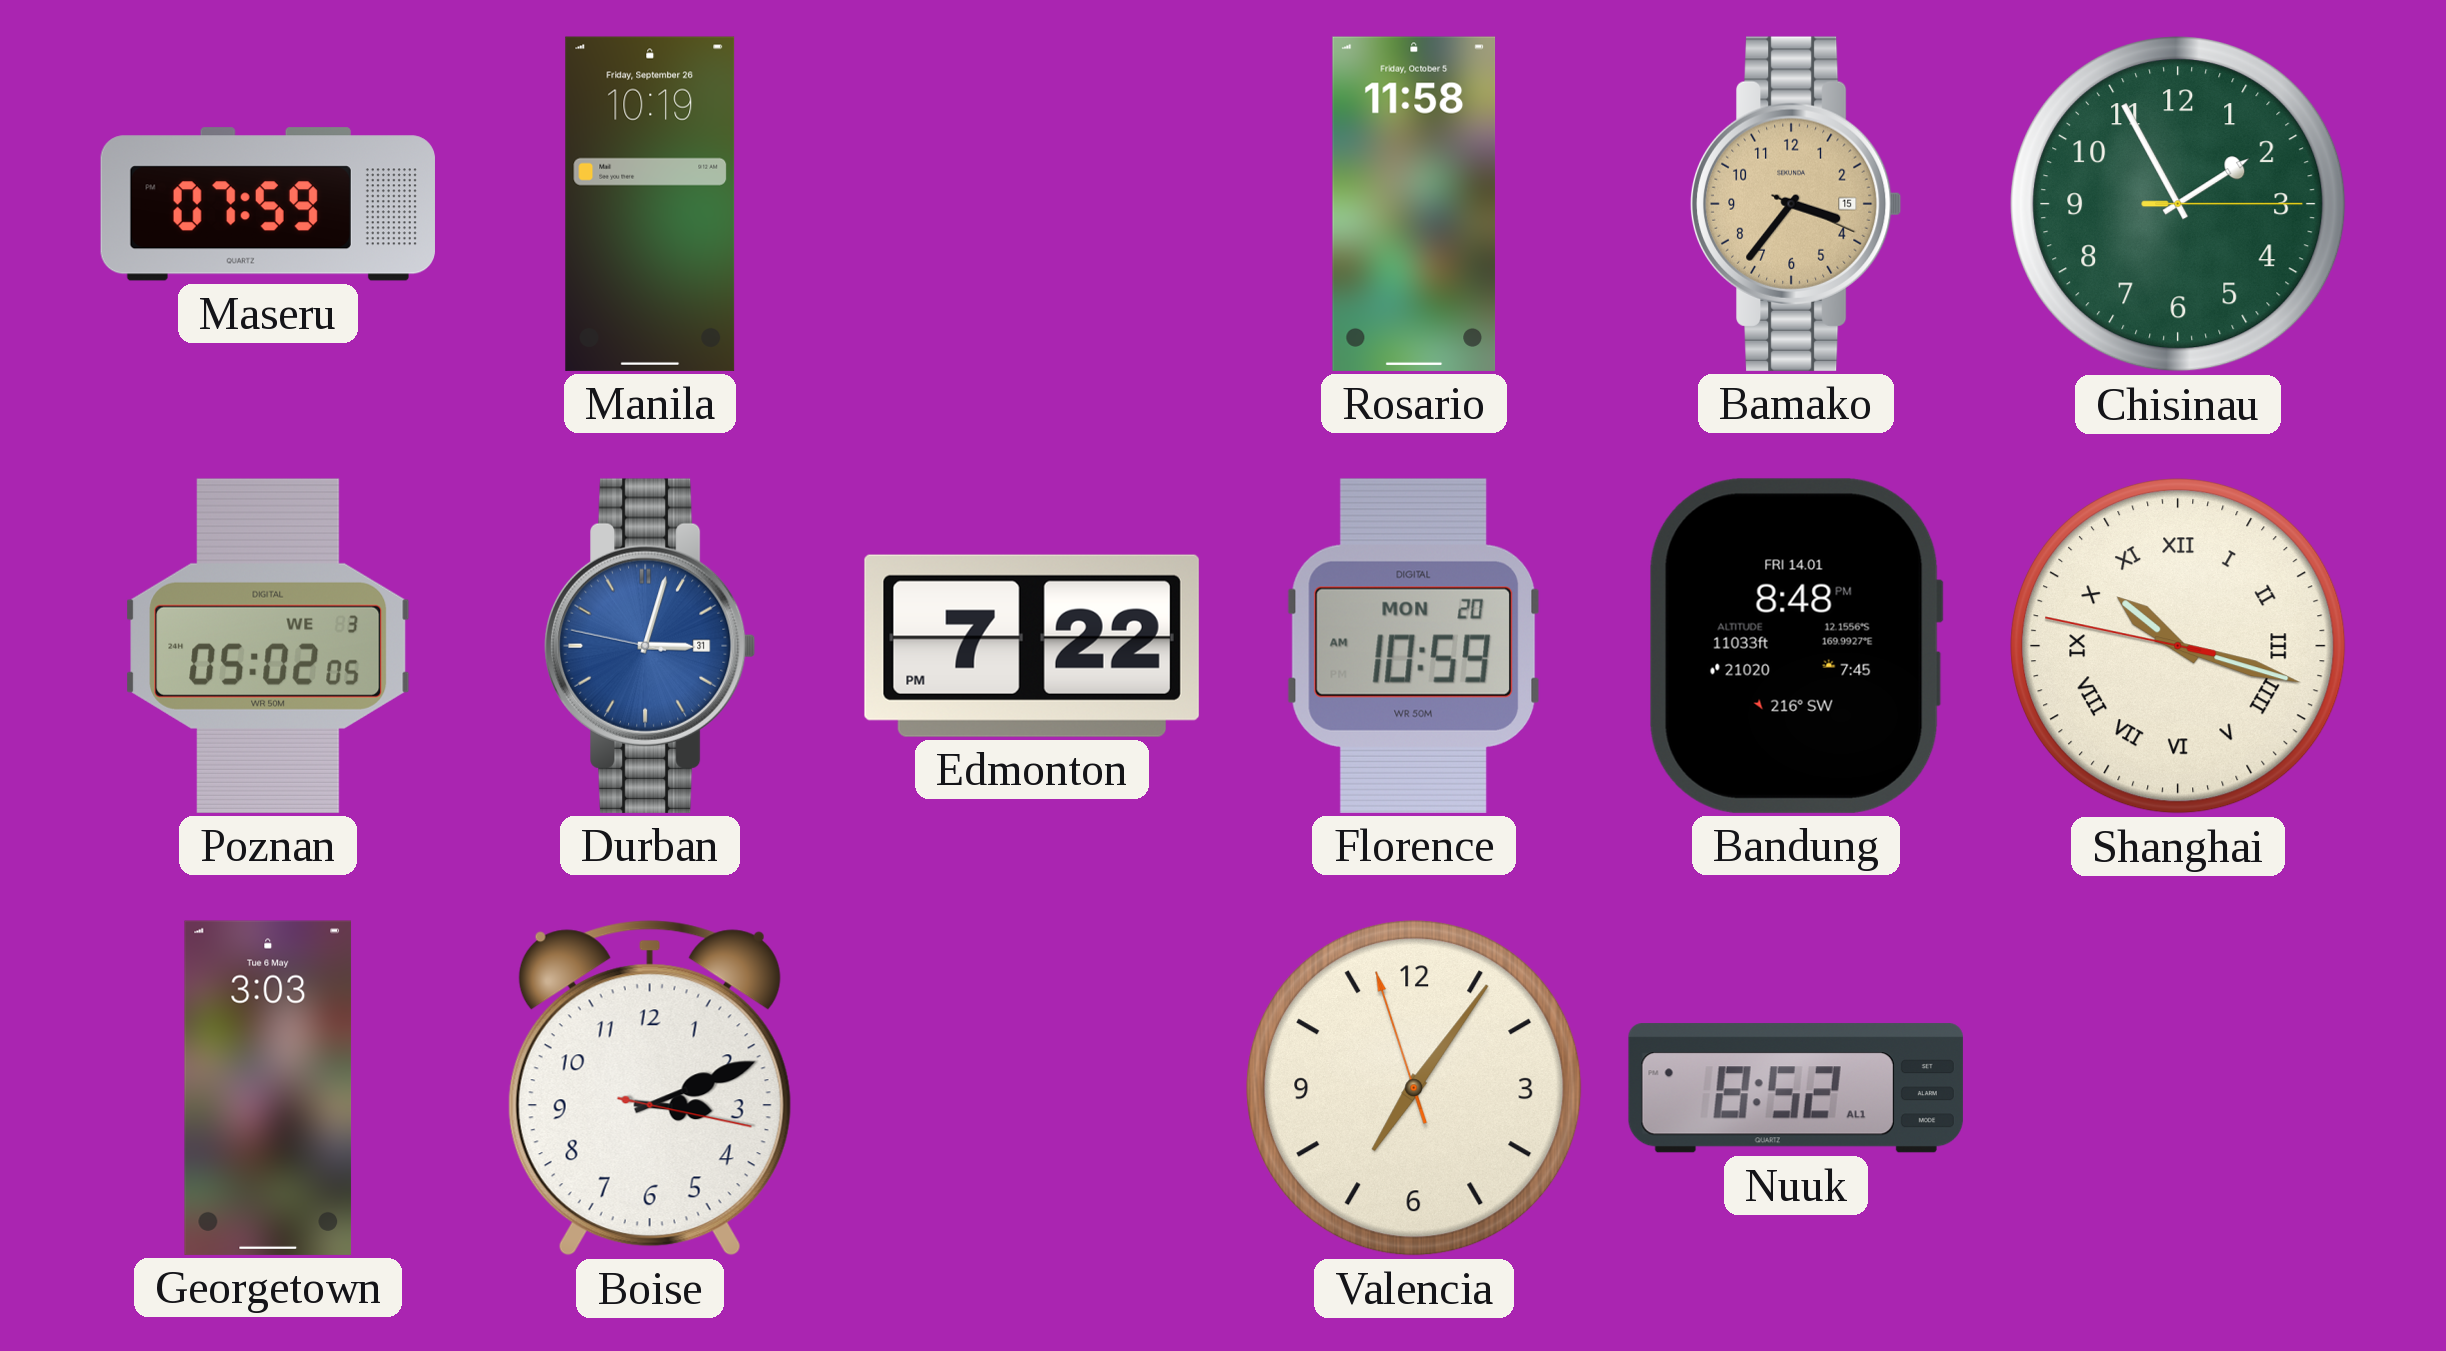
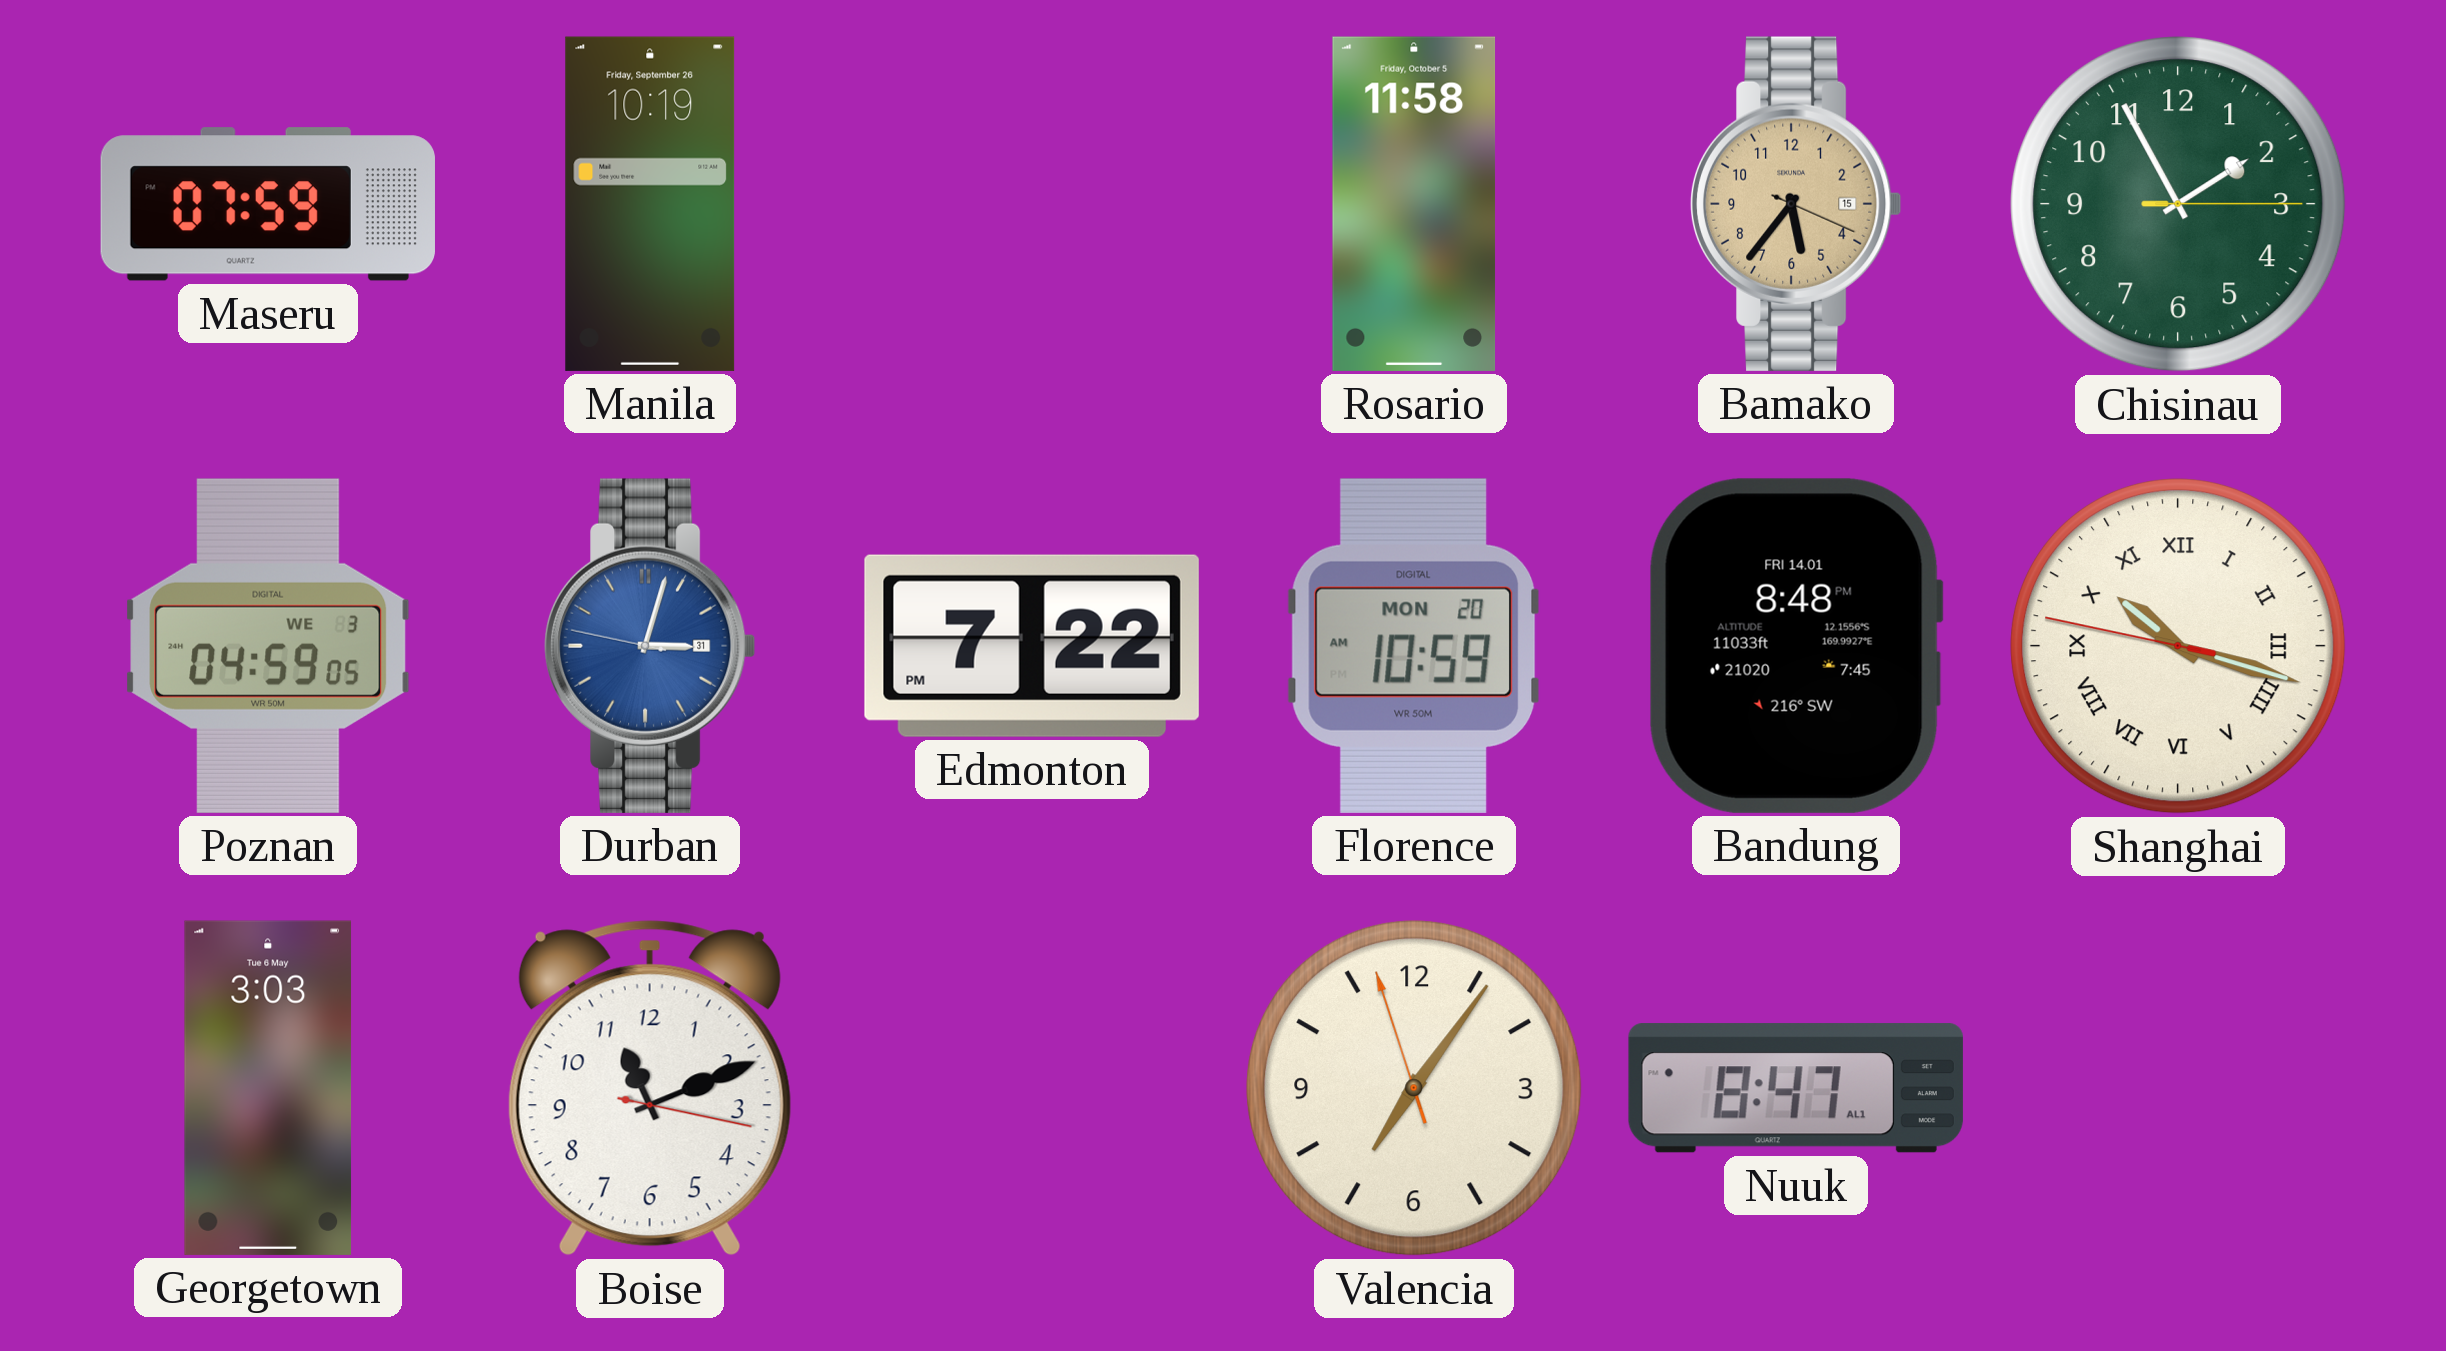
Bamako: 3:36 -> 5:36 (1796, 204)
Poznan: 05:02 -> 04:59 (268, 646)
Boise: 3:11 -> 11:11 (650, 1088)
Nuuk: 8:52 -> 8:47 (1796, 1088)
